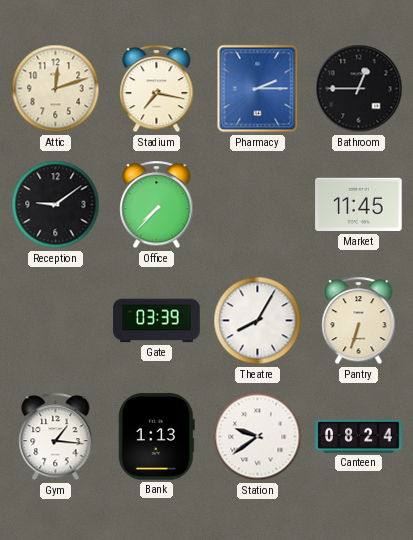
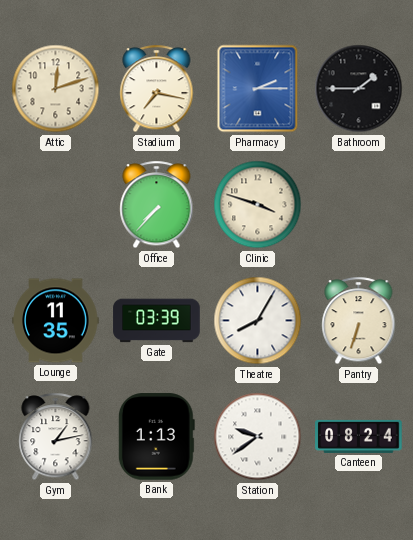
Bathroom: 12:45 -> 1:45 (359, 89)
Reception: 9:09 -> none (56, 205)
Clinic: none -> 3:48 (258, 205)
Market: 11:45 -> none (359, 205)
Lounge: none -> 11:35 (56, 321)
Gym: 1:16 -> 1:13 (56, 437)
